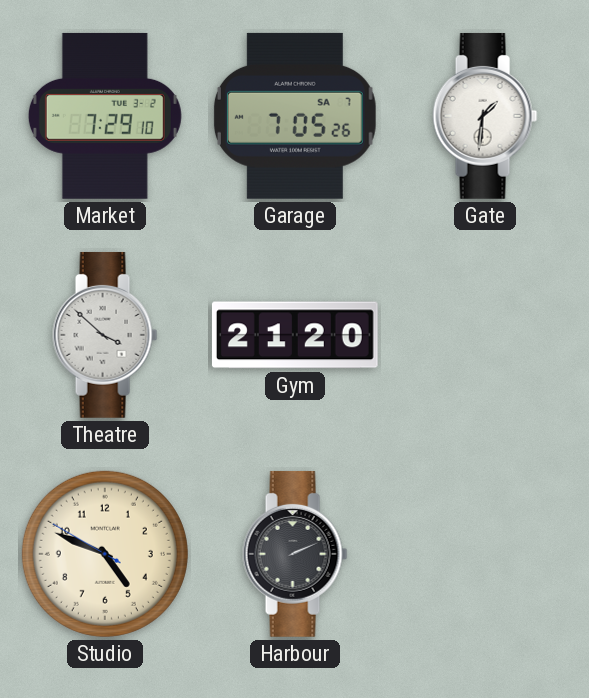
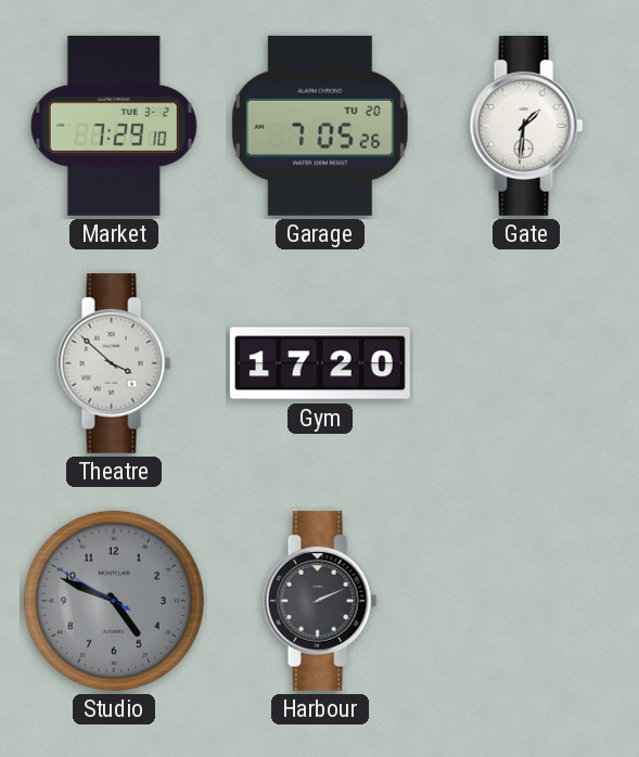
Garage date: SA 7 -> TU 20 (320, 126)
Gym: 21:20 -> 17:20 (320, 363)
Studio dial: cream -> grey (114, 601)
